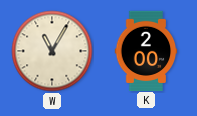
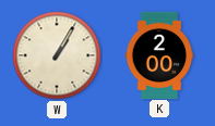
W: 11:05 -> 1:05 (57, 55)
